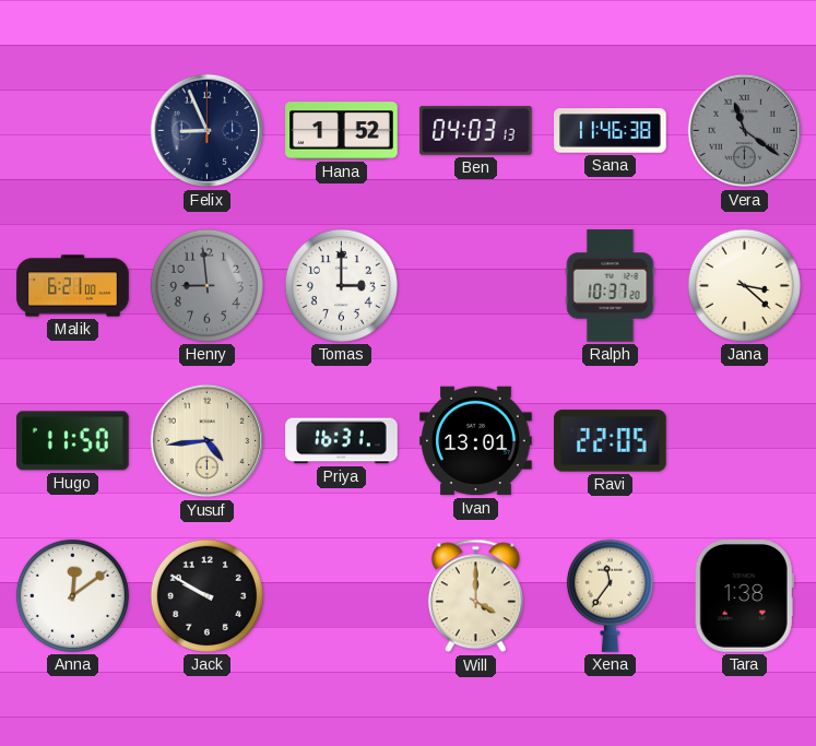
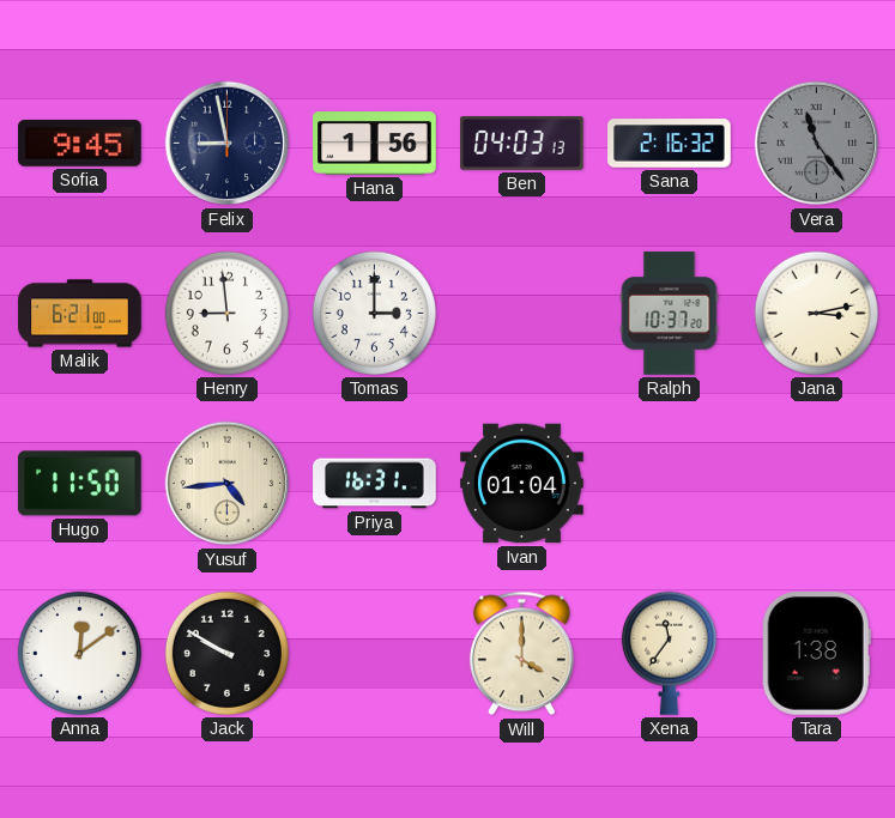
Sofia: none -> 9:45 (80, 144)
Felix: 8:56 -> 8:58 (228, 144)
Hana: 1:52 -> 1:56 (375, 144)
Sana: 11:46 -> 2:16 (670, 144)
Vera: 11:21 -> 11:24 (817, 144)
Henry dial: grey -> white (226, 313)
Jana: 3:22 -> 3:13 (816, 313)
Ivan: 13:01 -> 01:04 (522, 484)
Ravi: 22:05 -> none (611, 441)
